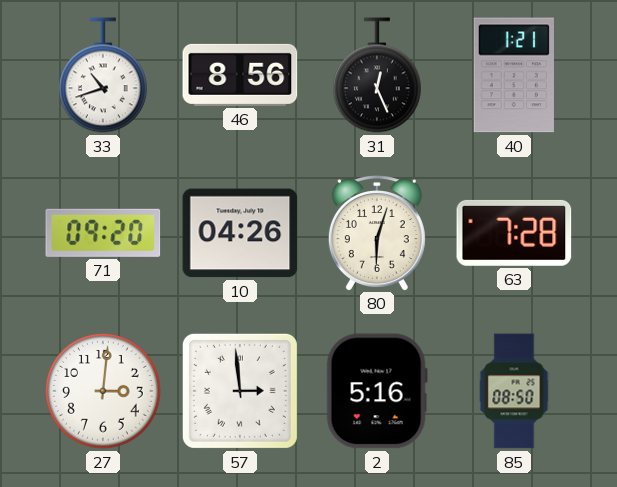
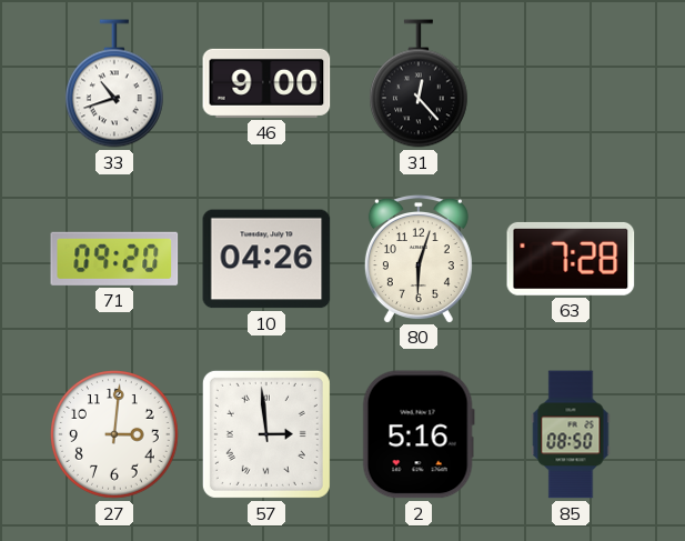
46: 8:56 -> 9:00 (266, 83)
31: 12:26 -> 12:23 (419, 83)
40: 1:21 -> none (514, 75)
